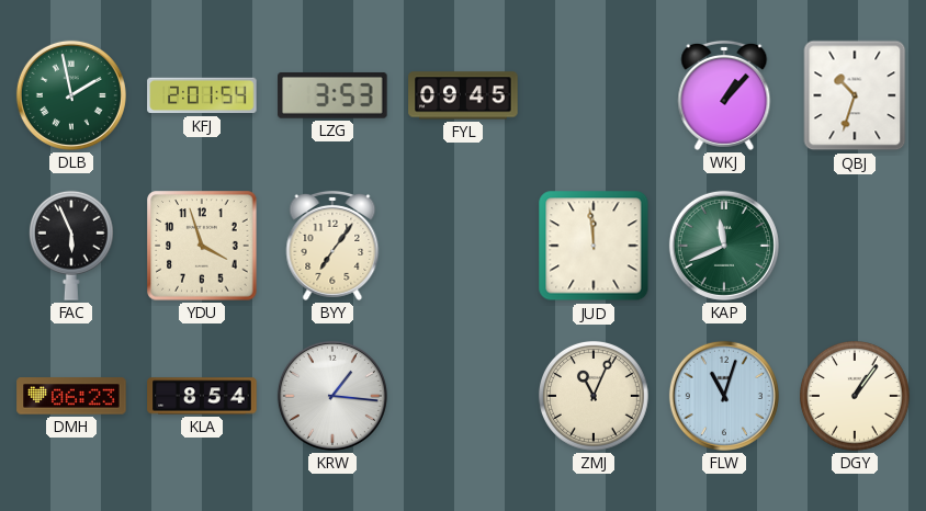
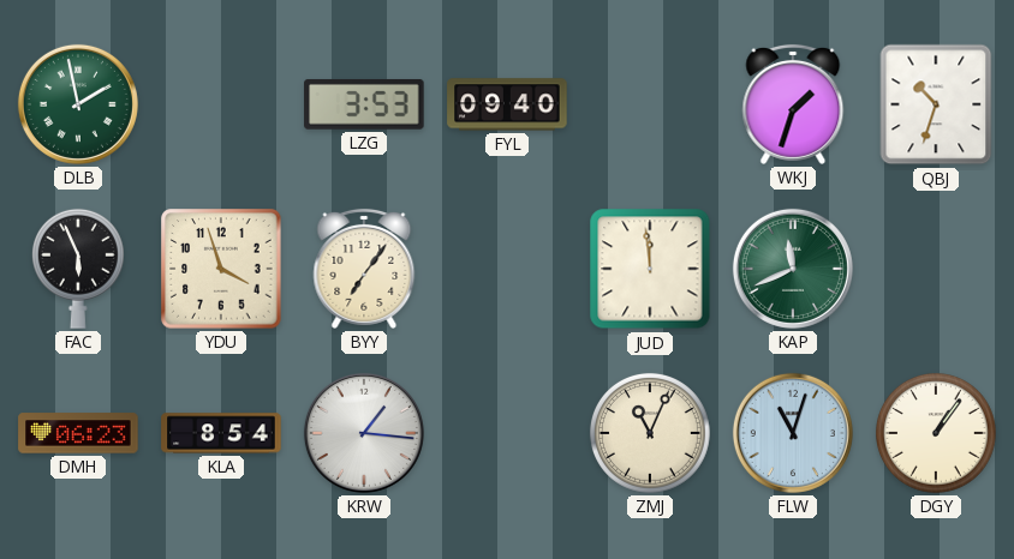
KFJ: 2:01 -> none (202, 95)
FYL: 09:45 -> 09:40 (507, 104)
WKJ: 1:07 -> 1:33 (793, 104)
